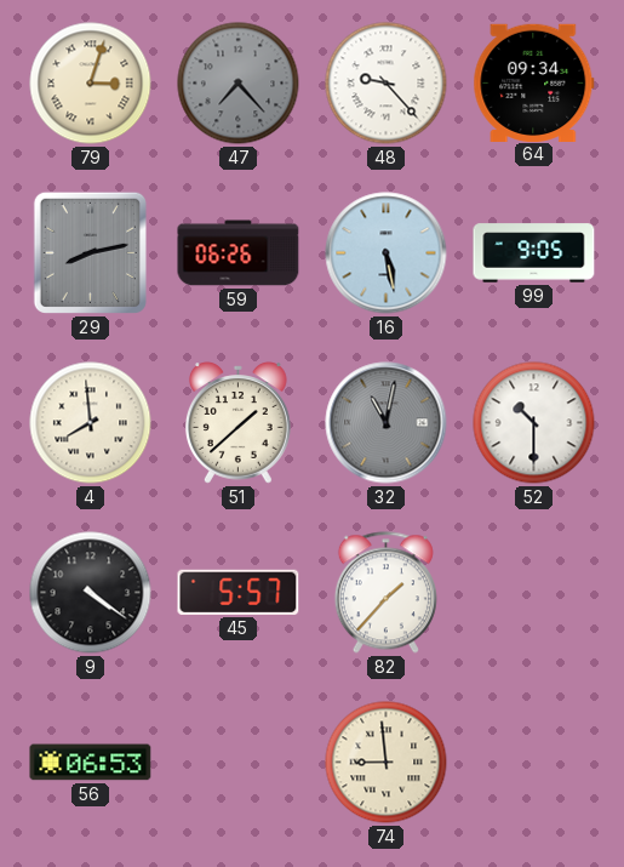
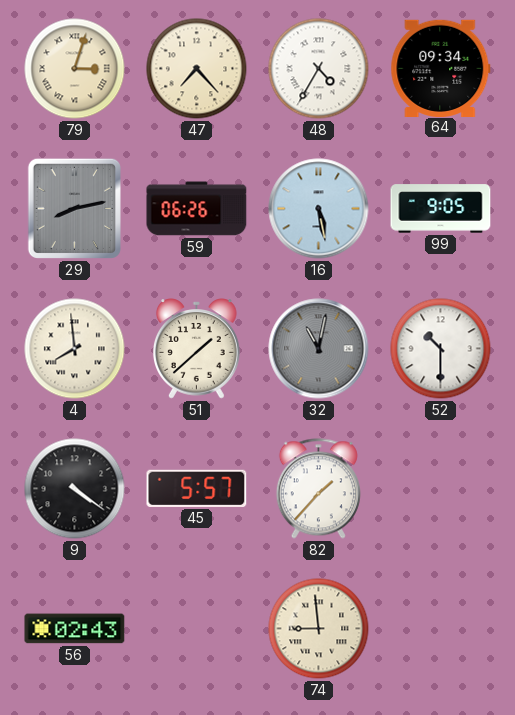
47 dial: grey -> cream (197, 69)
48: 9:23 -> 4:35 (319, 69)
56: 06:53 -> 02:43 (75, 629)
